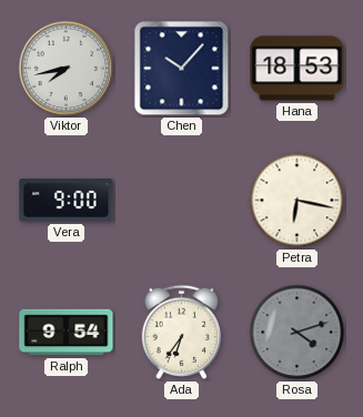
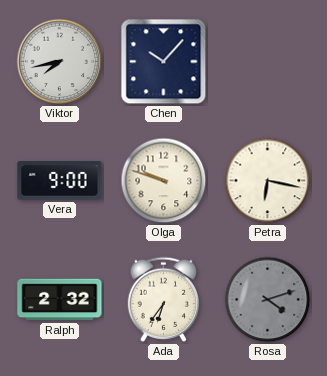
Hana: 18:53 -> none (298, 69)
Olga: none -> 9:48 (164, 181)
Ralph: 9:54 -> 2:32 (60, 300)
